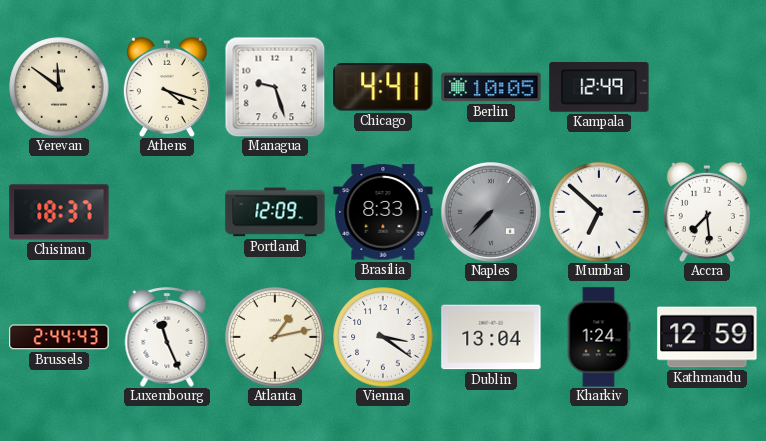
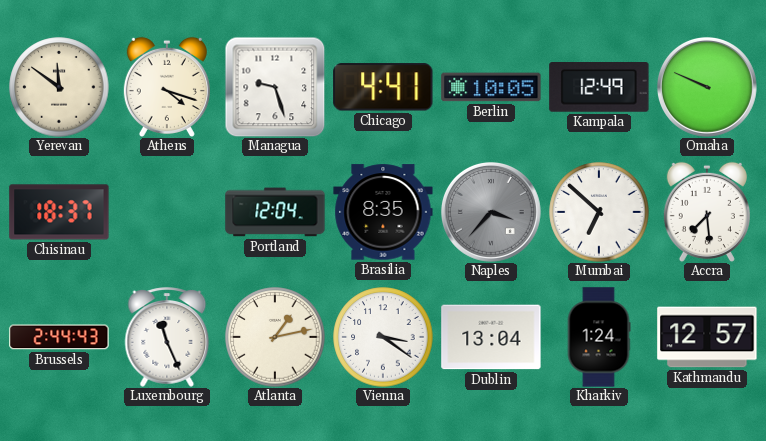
Omaha: none -> 9:49 (707, 87)
Portland: 12:09 -> 12:04 (275, 212)
Brasilia: 8:33 -> 8:35 (383, 212)
Naples: 7:37 -> 3:37 (491, 212)
Kathmandu: 12:59 -> 12:57 (707, 337)
